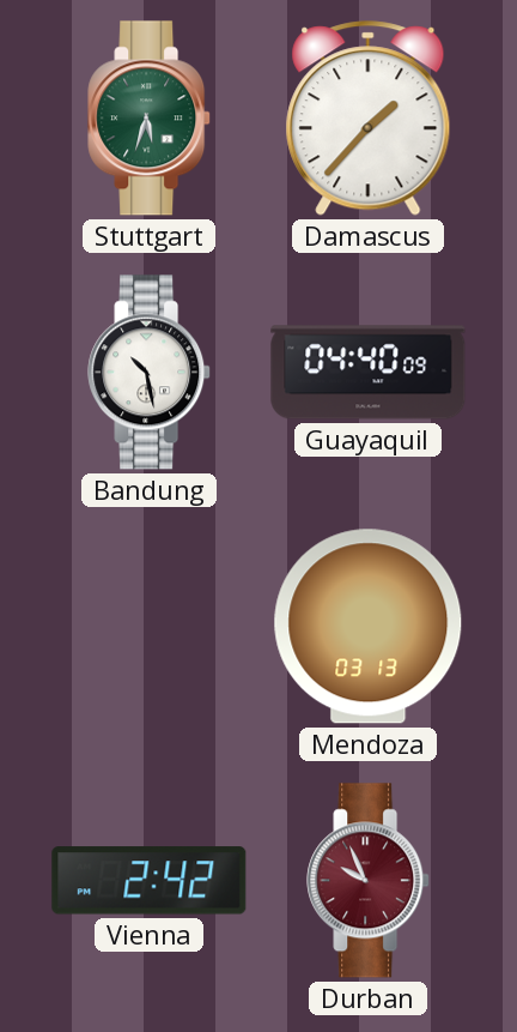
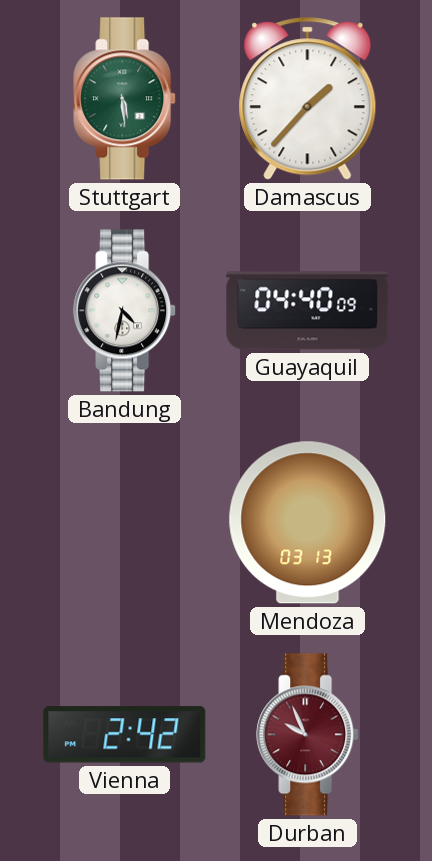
Stuttgart: 5:33 -> 5:29 (125, 99)
Bandung: 10:28 -> 4:32 (125, 311)
